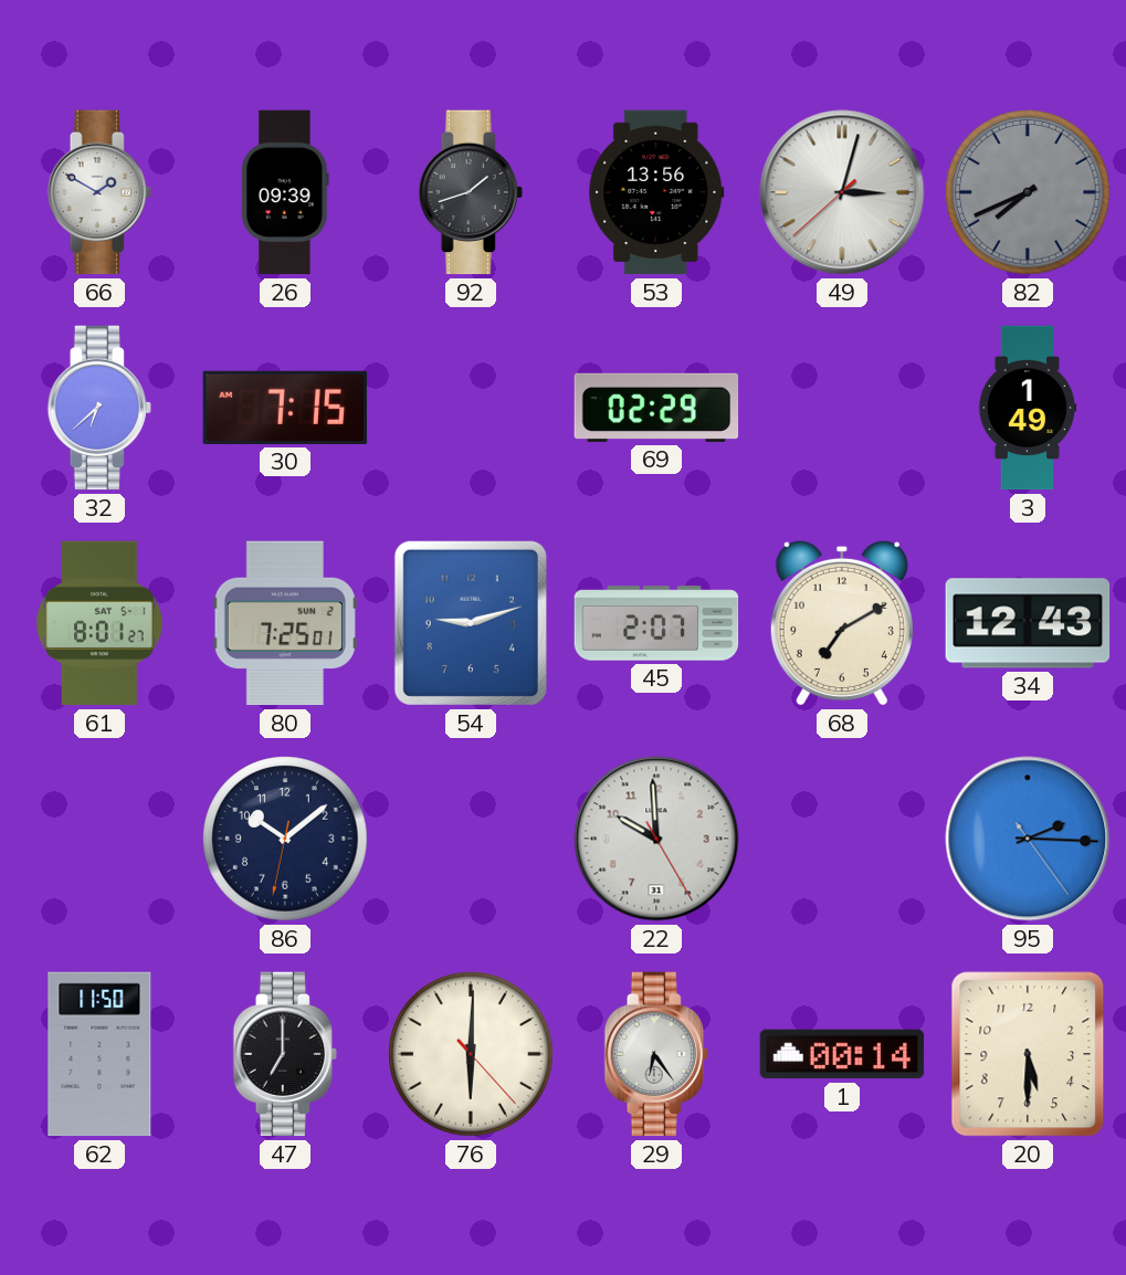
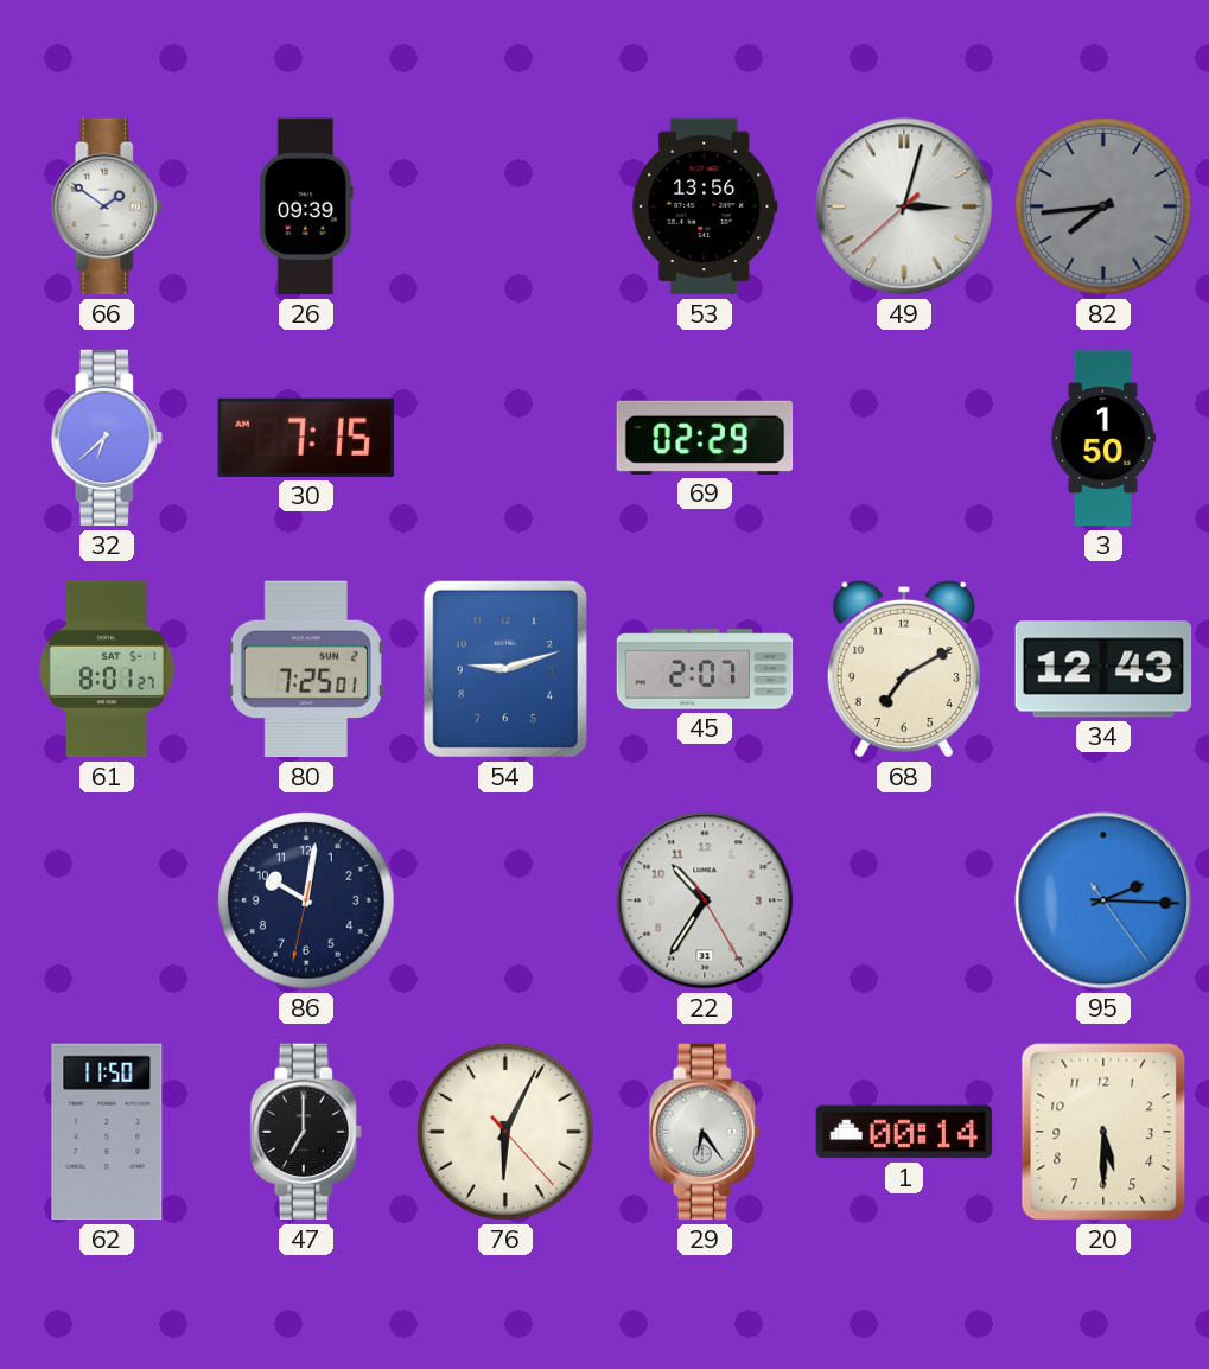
66: 1:50 -> 1:51 (107, 206)
92: 1:42 -> none (471, 192)
82: 7:41 -> 7:44 (1103, 206)
3: 1:49 -> 1:50 (1103, 438)
86: 10:08 -> 10:01 (306, 900)
22: 9:59 -> 10:35 (705, 900)
76: 6:00 -> 6:04 (505, 1132)
